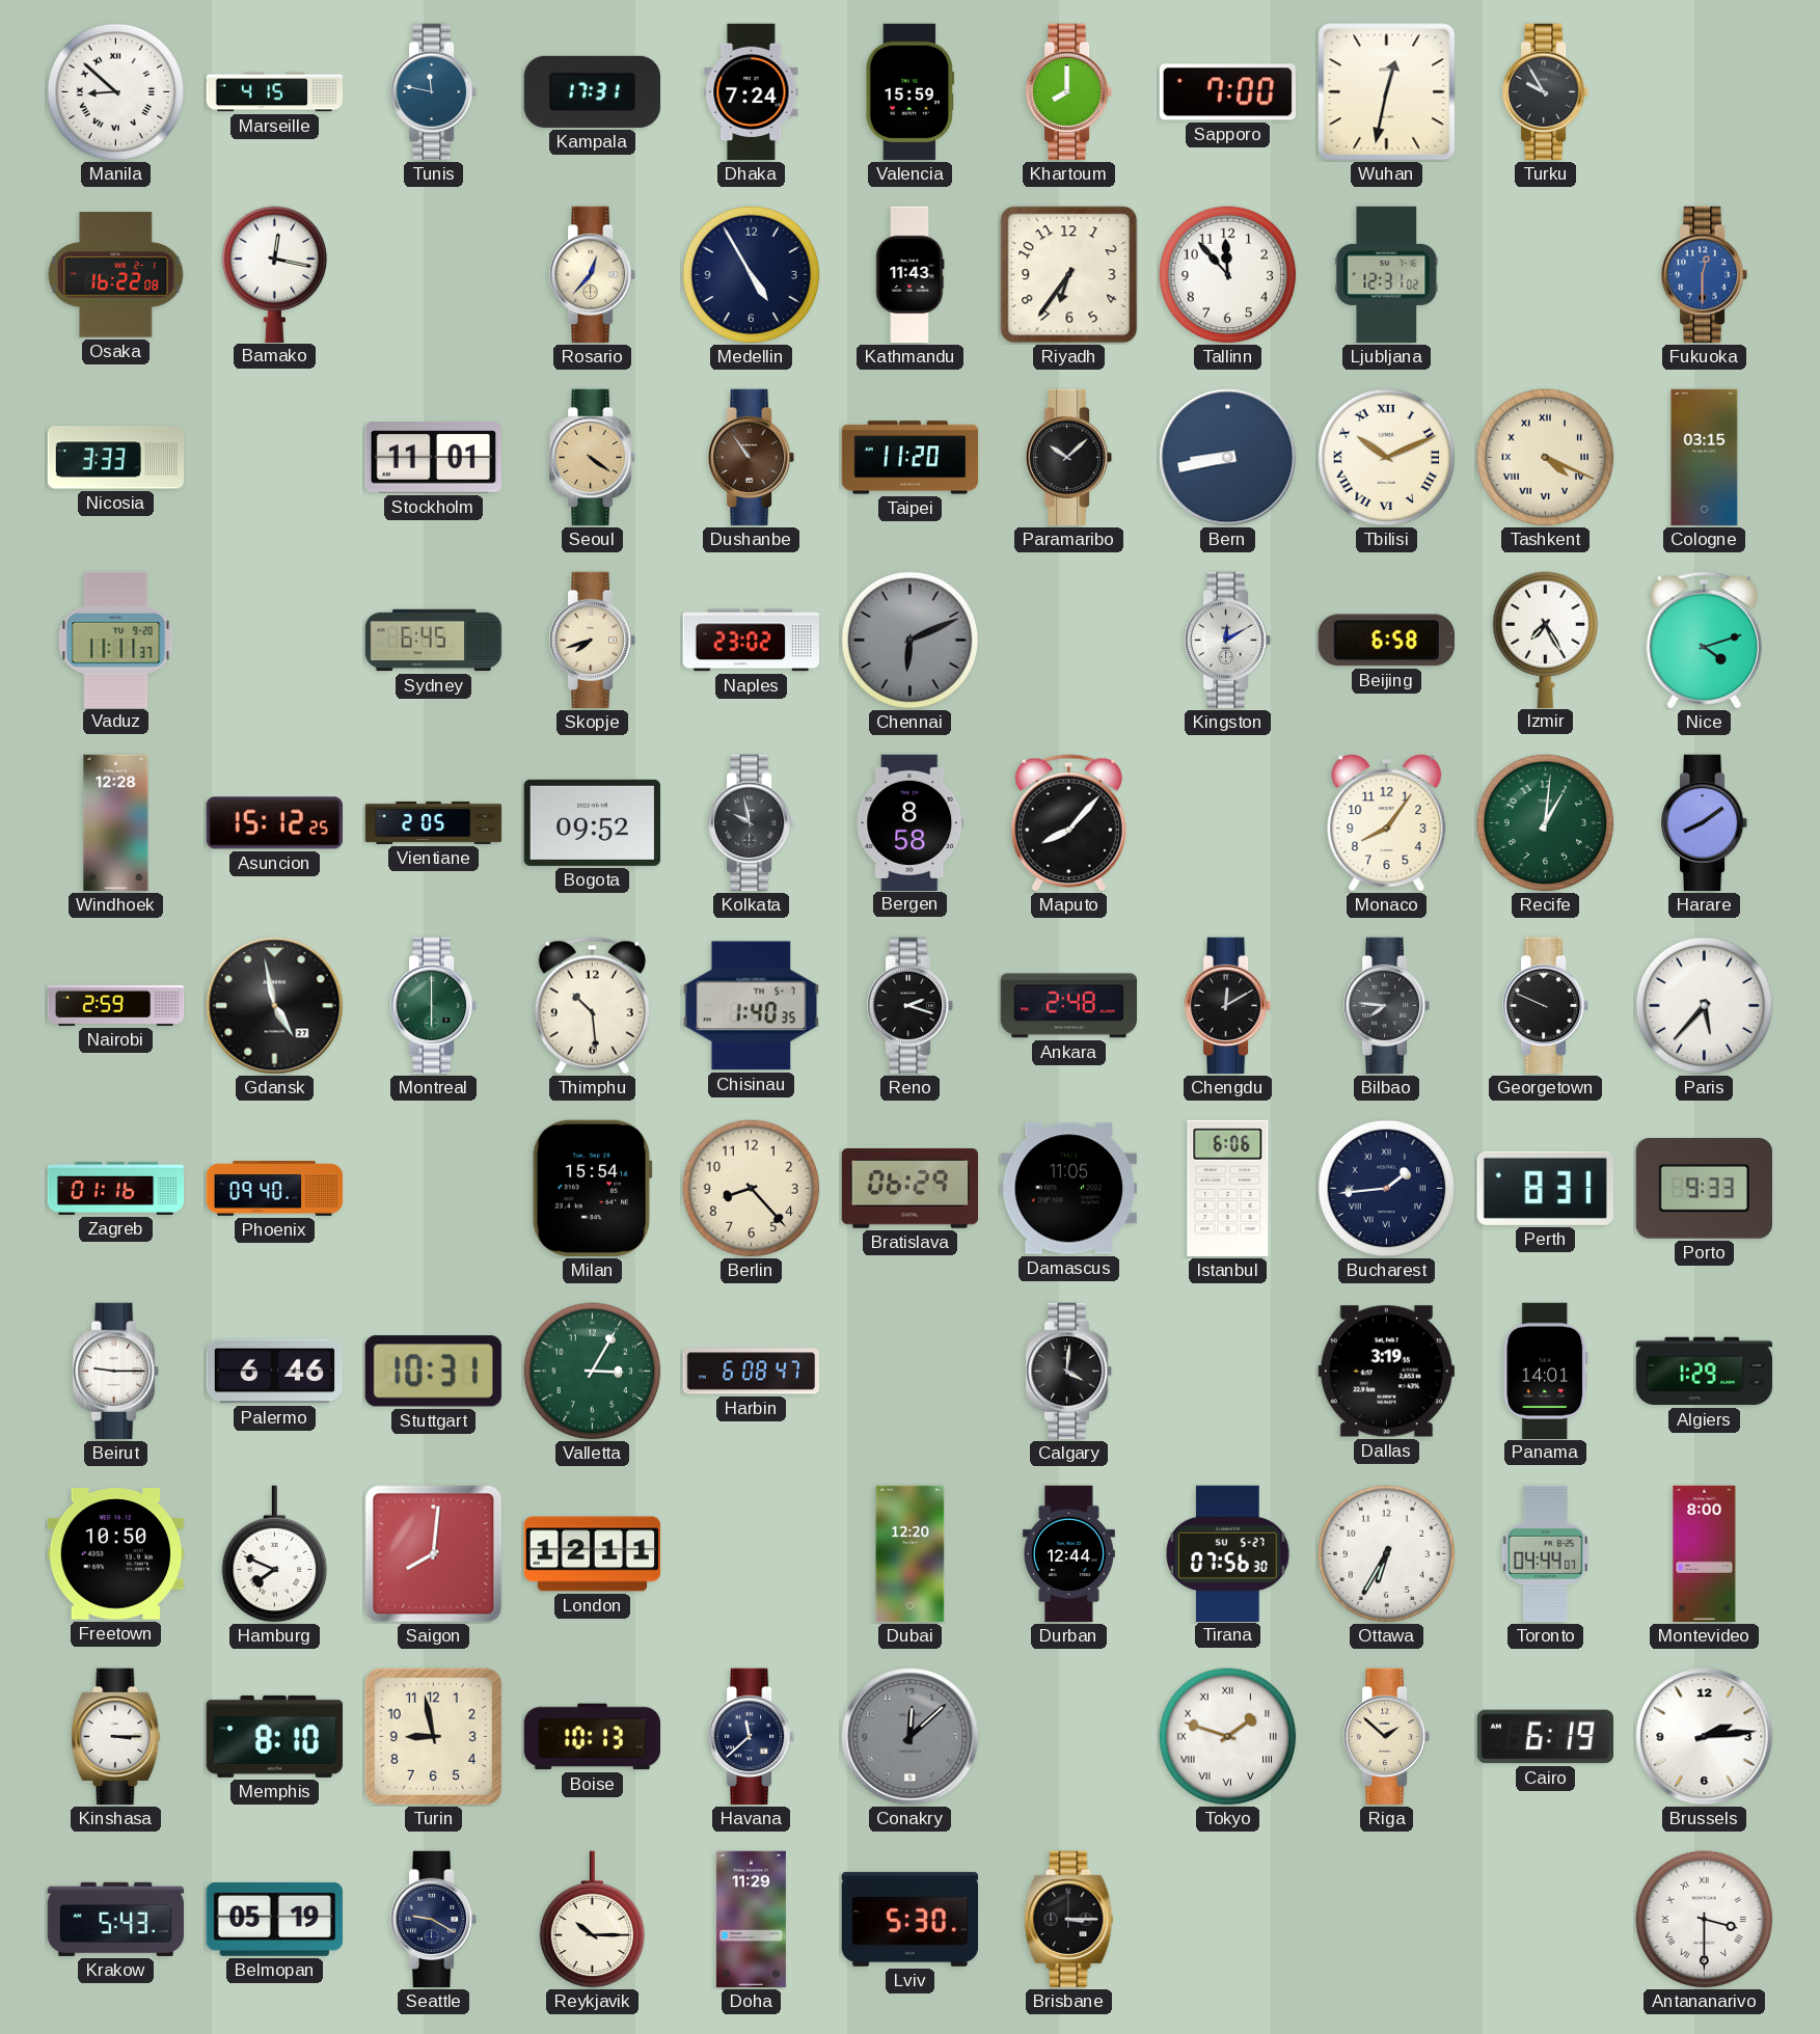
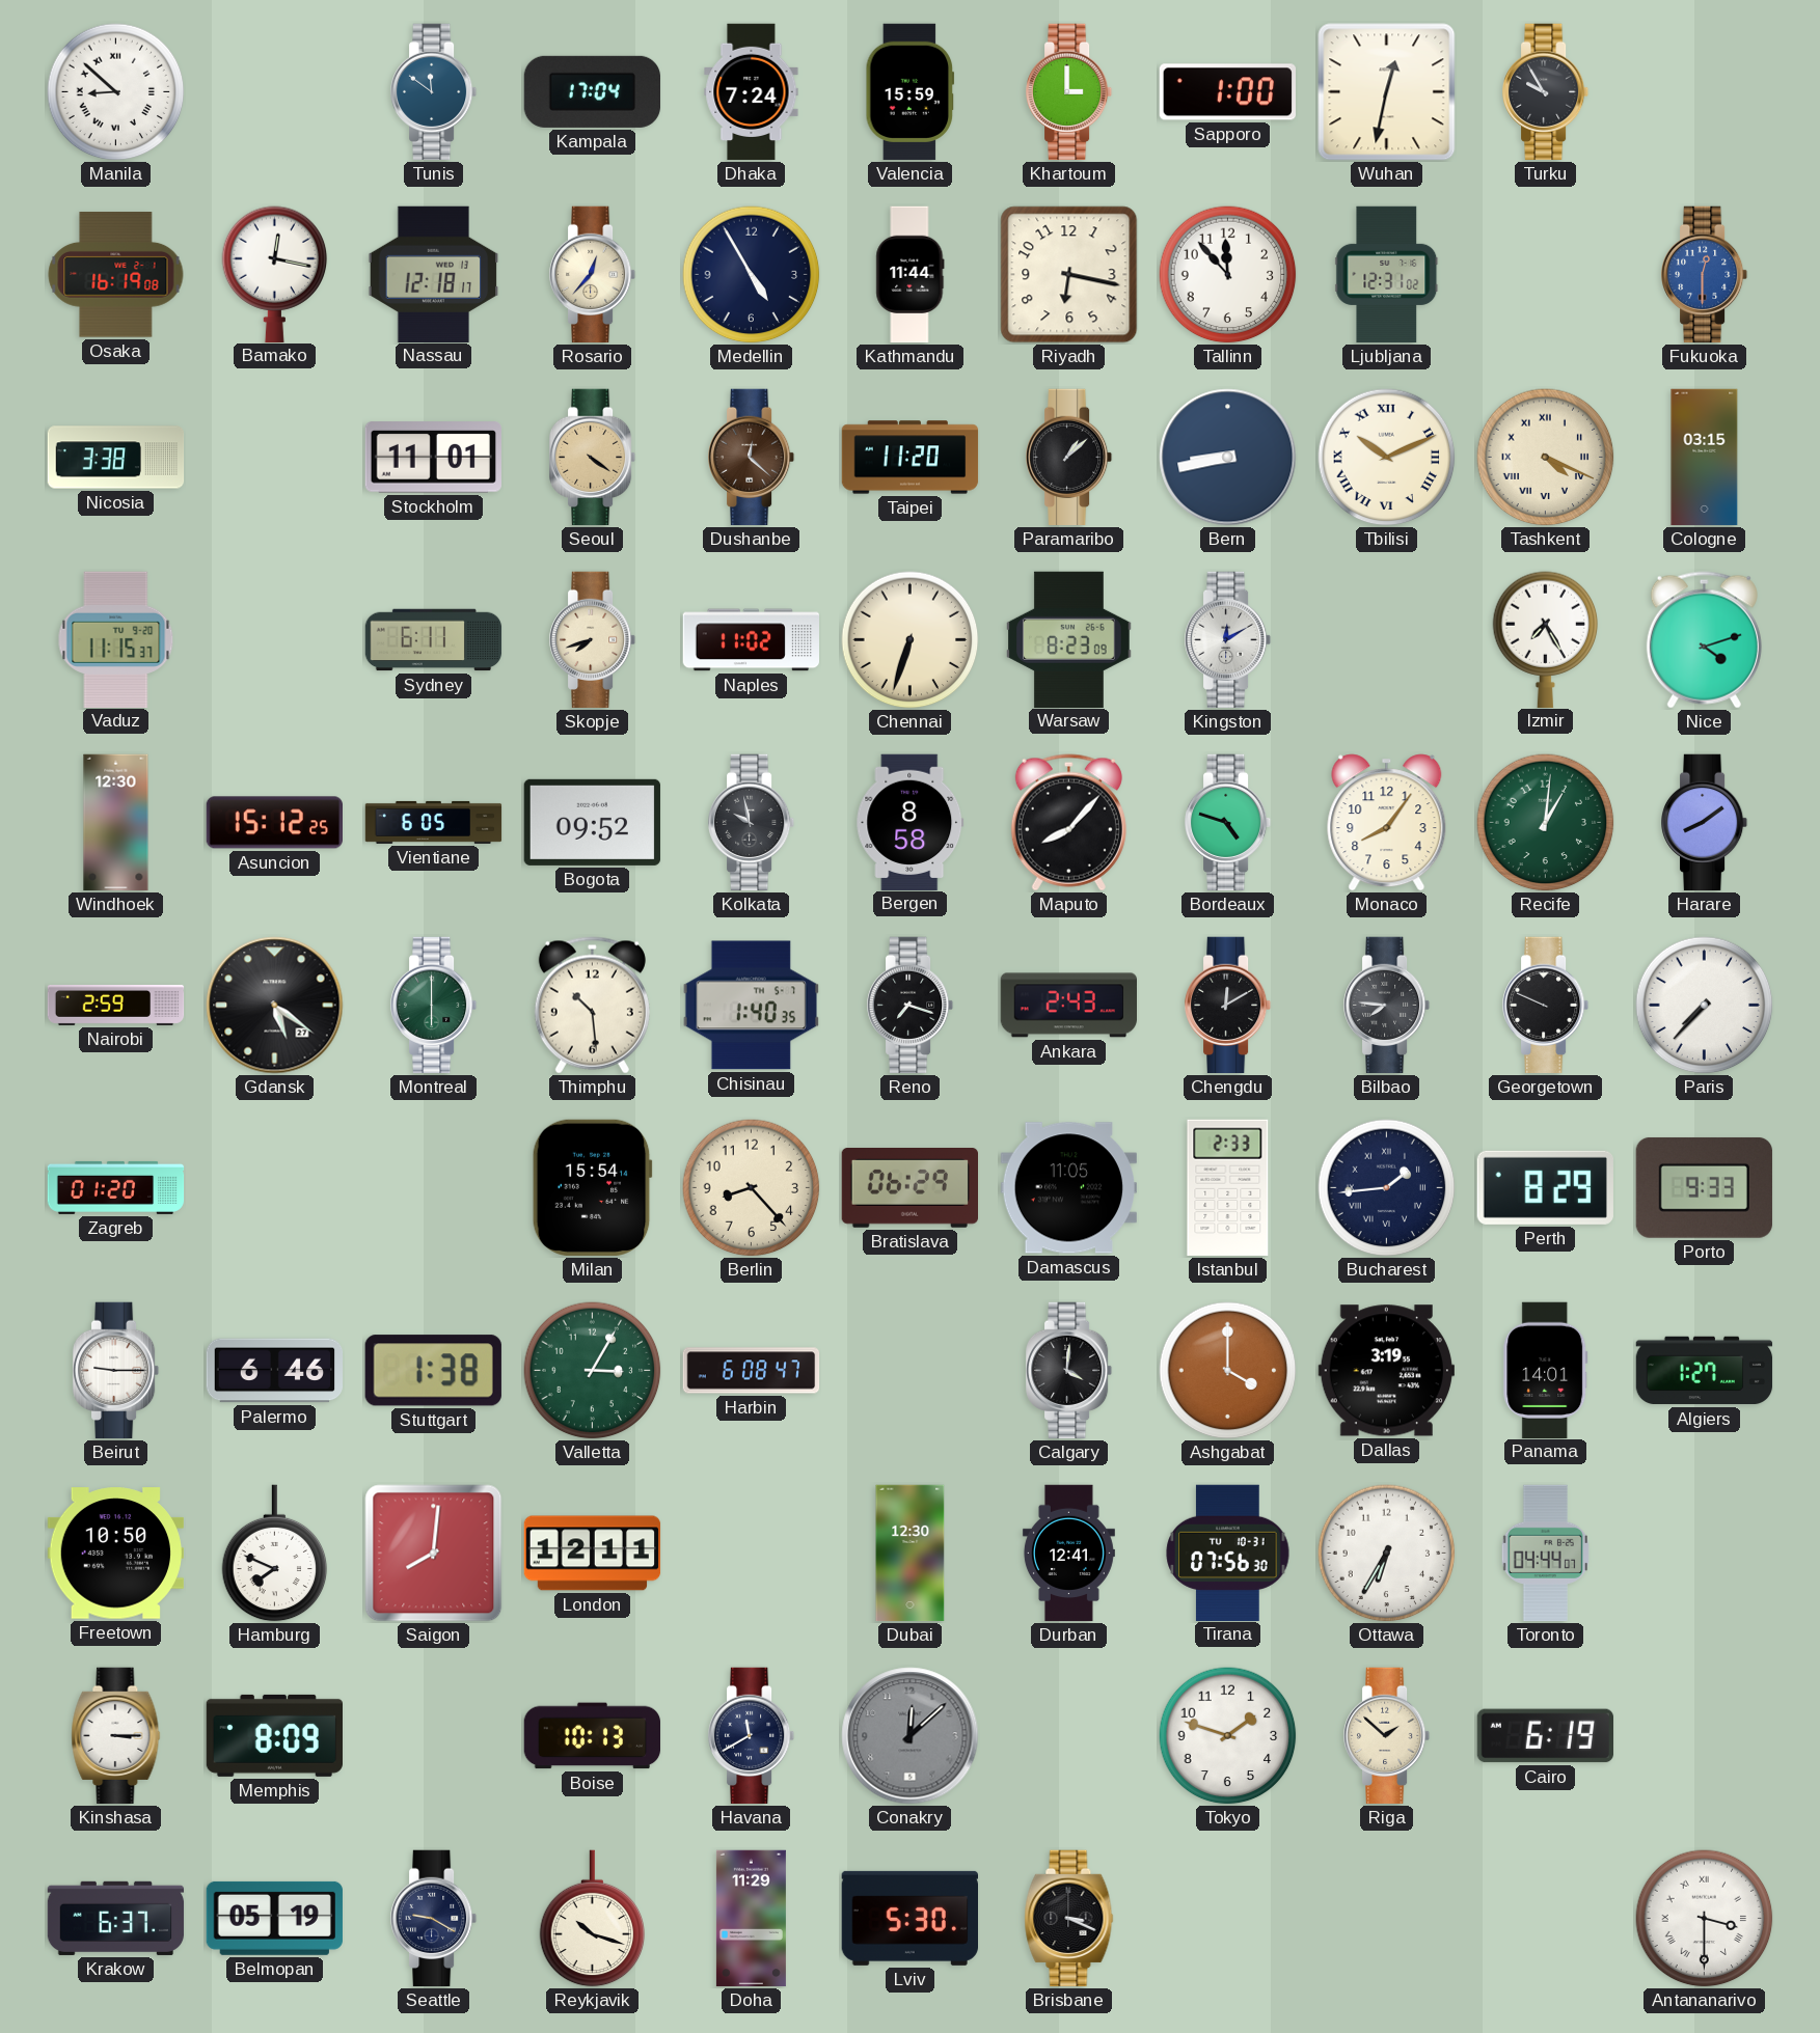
Marseille: 4:15 -> none (275, 92)
Tunis: 11:47 -> 11:51 (435, 92)
Kampala: 17:31 -> 17:04 (592, 91)
Khartoum: 8:00 -> 3:00 (1070, 92)
Sapporo: 7:00 -> 1:00 (1227, 92)
Osaka: 16:22 -> 16:19 (116, 275)
Nassau: none -> 12:18 (434, 274)
Kathmandu: 11:43 -> 11:44 (911, 275)
Riyadh: 6:36 -> 6:17 (1069, 275)
Nicosia: 3:33 -> 3:38 (116, 458)
Dushanbe: 10:54 -> 12:22 (753, 458)
Paramaribo: 10:08 -> 1:08 (1070, 458)
Vaduz: 11:11 -> 11:15 (116, 639)
Sydney: 6:45 -> 6:11 (434, 640)
Naples: 23:02 -> 11:02 (751, 640)
Chennai: 6:11 -> 6:33 (911, 640)
Chennai dial: grey -> cream (911, 640)
Warsaw: none -> 8:23 (1069, 639)
Beijing: 6:58 -> none (1386, 641)
Windhoek: 12:28 -> 12:30 (116, 823)
Vientiane: 2:05 -> 6:05 (434, 822)
Bordeaux: none -> 4:48 (1229, 823)
Gdansk: 4:58 -> 5:21 (275, 1006)
Reno: 2:18 -> 7:18 (912, 1006)
Ankara: 2:48 -> 2:43 (1068, 1006)
Paris: 5:37 -> 7:37 (1705, 1006)
Zagreb: 01:16 -> 01:20 (116, 1187)
Phoenix: 09:40 -> none (275, 1189)
Istanbul: 6:06 -> 2:33 (1228, 1187)
Perth: 8:31 -> 8:29 (1545, 1187)
Stuttgart: 10:31 -> 1:38 (433, 1371)
Ashgabat: none -> 4:00 (1228, 1371)
Algiers: 1:29 -> 1:27 (1705, 1371)
Dubai: 12:20 -> 12:30 (911, 1554)
Durban: 12:44 -> 12:41 (1068, 1554)
Tirana date: SU 5-27 -> TU 10-31 (1228, 1553)
Montevideo: 8:00 -> none (1705, 1554)
Memphis: 8:10 -> 8:09 (274, 1735)
Turin: 8:58 -> none (433, 1736)
Havana: 11:38 -> 11:40 (753, 1736)
Tokyo numerals: Roman -> Arabic (1228, 1736)
Brussels: 2:14 -> none (1705, 1737)
Krakow: 5:43 -> 6:37 (116, 1918)
Reykjavik: 10:15 -> 10:18 (593, 1919)
Brisbane: 3:15 -> 3:19 (1069, 1919)
